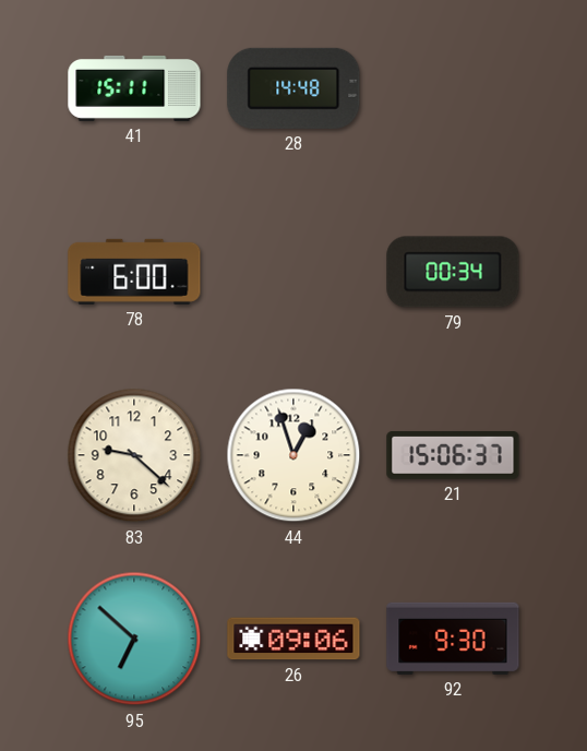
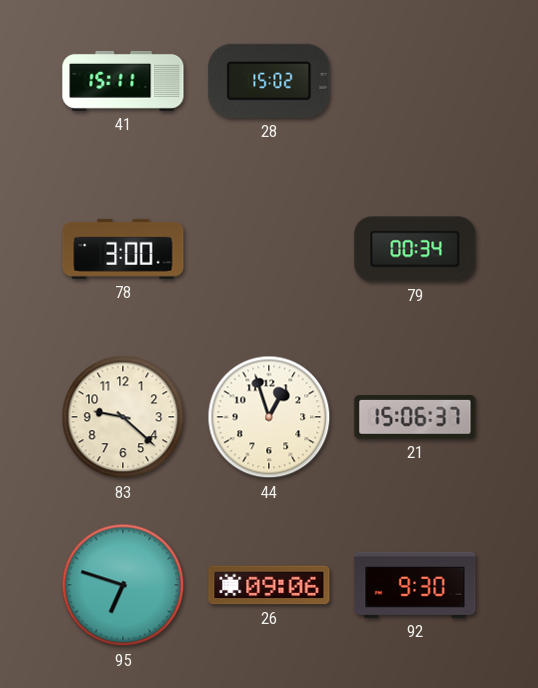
28: 14:48 -> 15:02 (269, 81)
78: 6:00 -> 3:00 (123, 249)
95: 6:52 -> 6:48 (123, 585)
